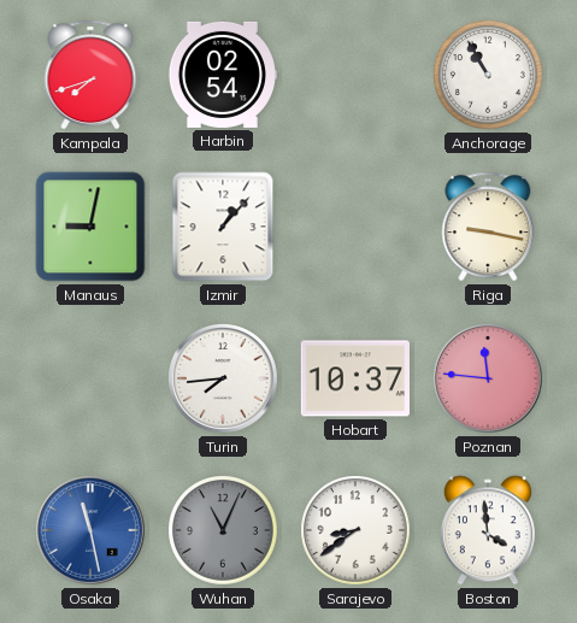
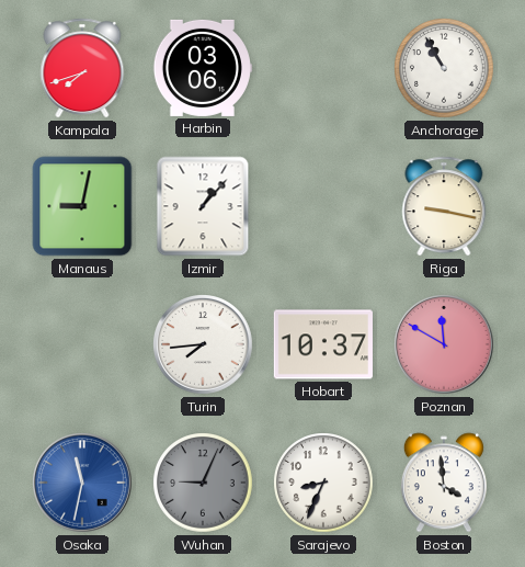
Harbin: 02:54 -> 03:06 (202, 68)
Poznan: 11:46 -> 11:50 (445, 345)
Osaka: 11:28 -> 11:32 (83, 484)
Wuhan: 11:04 -> 9:04 (203, 483)
Sarajevo: 8:39 -> 8:34 (323, 483)
